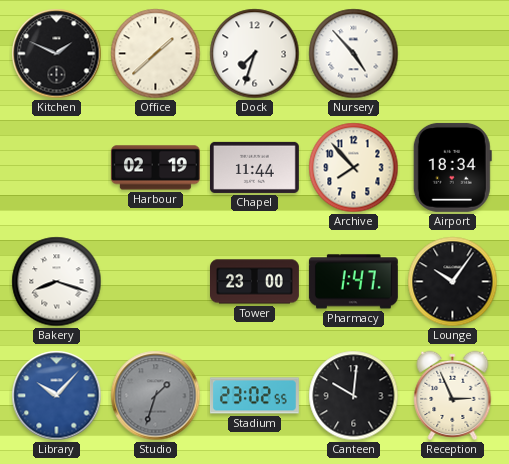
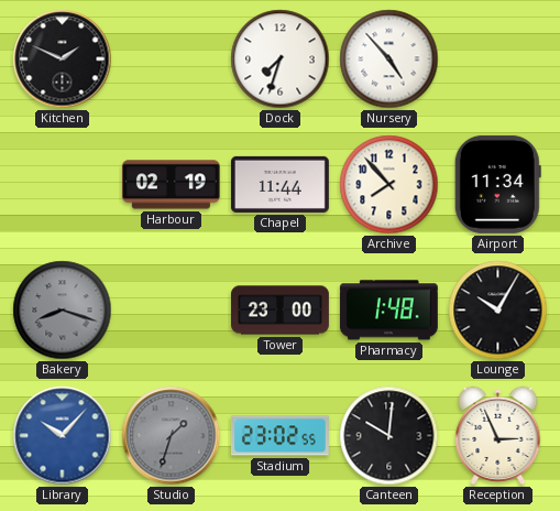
Office: 1:38 -> none (156, 54)
Airport: 18:34 -> 11:34 (497, 184)
Bakery dial: white -> grey (63, 311)
Pharmacy: 1:47 -> 1:48 (388, 311)
Lounge: 10:06 -> 10:05 (498, 311)
